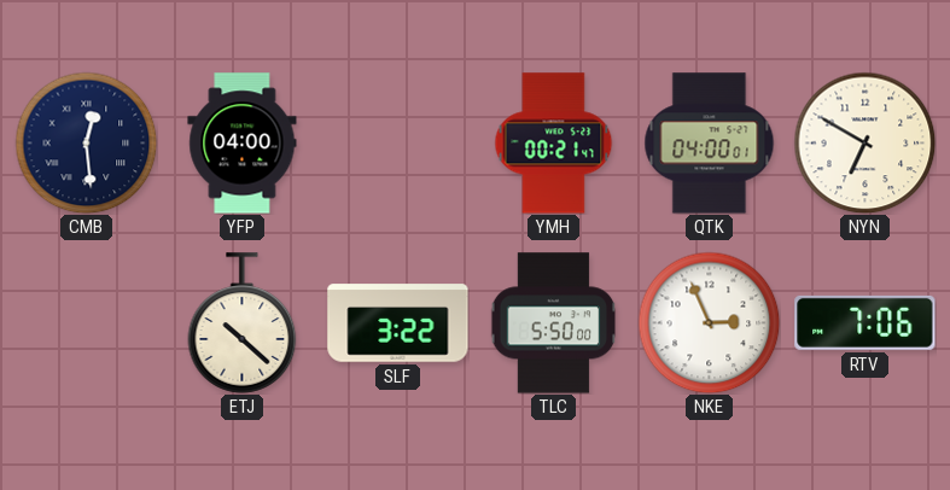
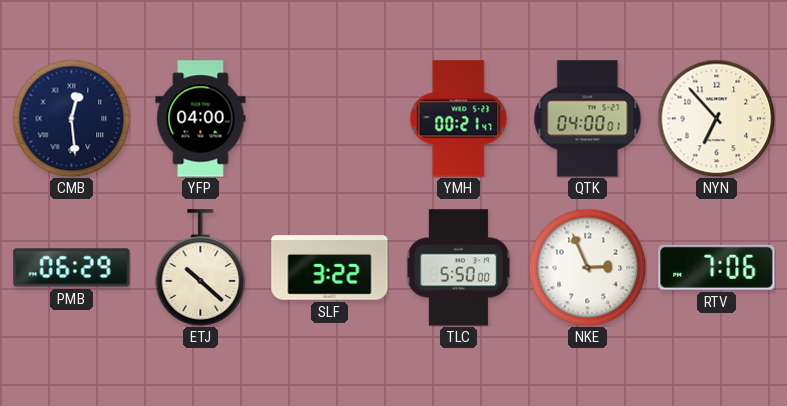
NYN: 6:50 -> 6:53 (716, 118)
PMB: none -> 06:29 (72, 268)
